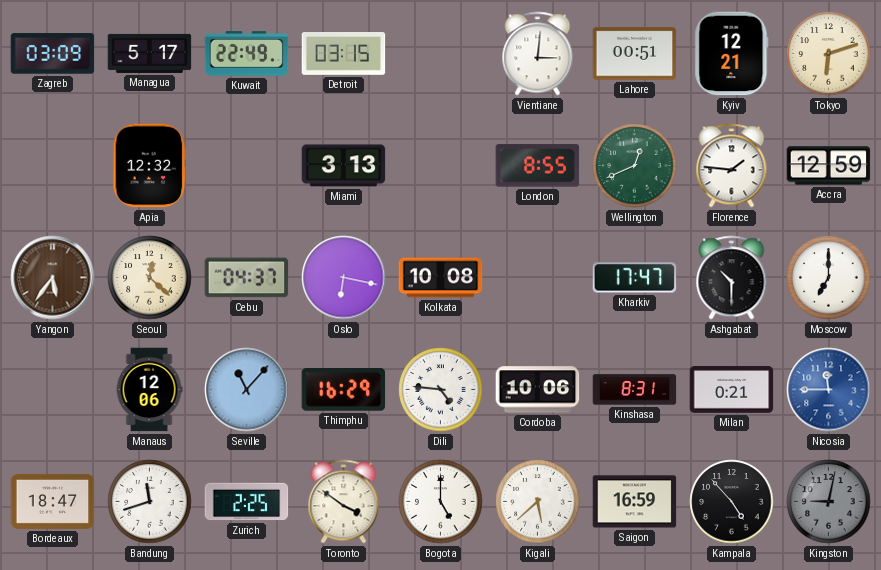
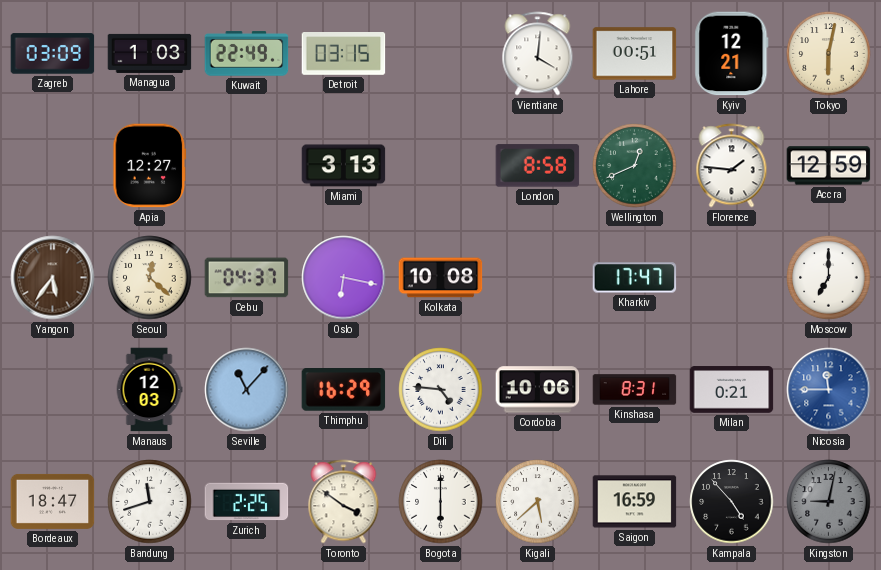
Managua: 5:17 -> 1:03 (150, 53)
Vientiane: 3:01 -> 4:01 (538, 54)
Tokyo: 6:12 -> 6:02 (829, 54)
Apia: 12:32 -> 12:27 (150, 166)
London: 8:55 -> 8:58 (538, 166)
Ashgabat: 10:30 -> none (732, 278)
Manaus: 12:06 -> 12:03 (149, 390)
Bogota: 5:00 -> 6:00 (441, 502)
